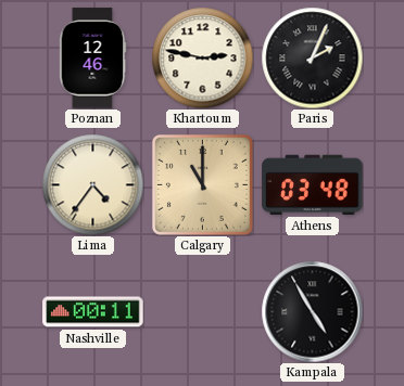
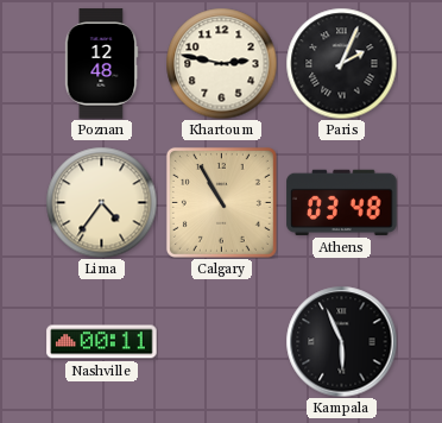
Poznan: 12:46 -> 12:48 (102, 64)
Calgary: 11:00 -> 10:55 (221, 202)
Kampala: 4:55 -> 5:56 (341, 341)
